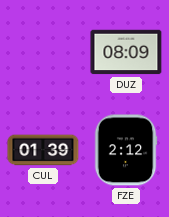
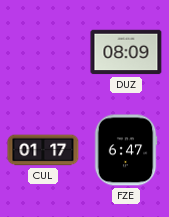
CUL: 01:39 -> 01:17 (43, 150)
FZE: 2:12 -> 6:47 (126, 150)
